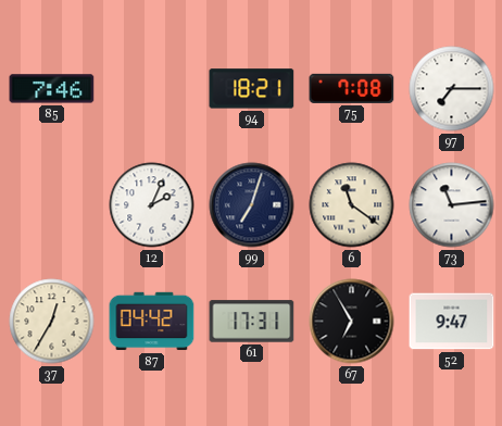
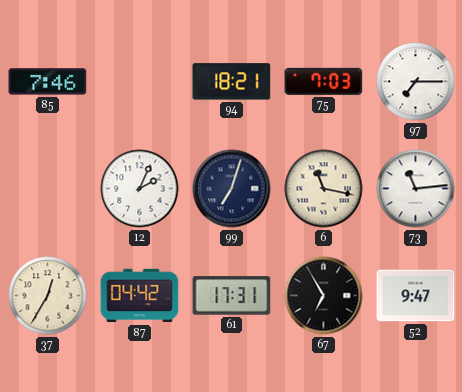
75: 7:08 -> 7:03 (324, 81)
6: 11:21 -> 11:17 (324, 189)
